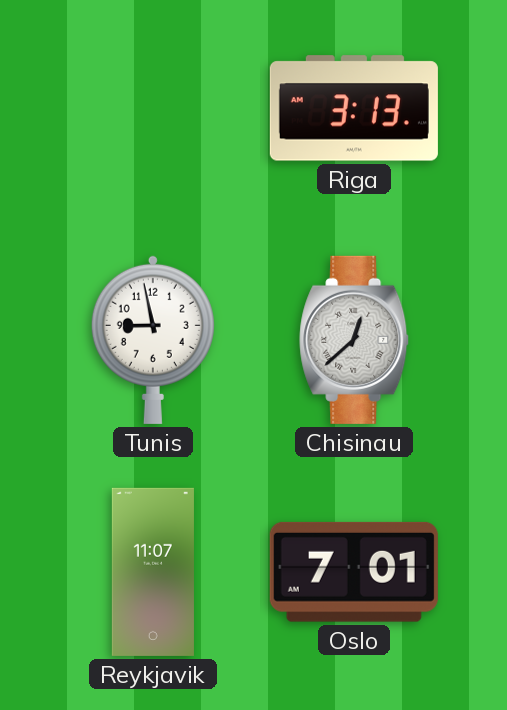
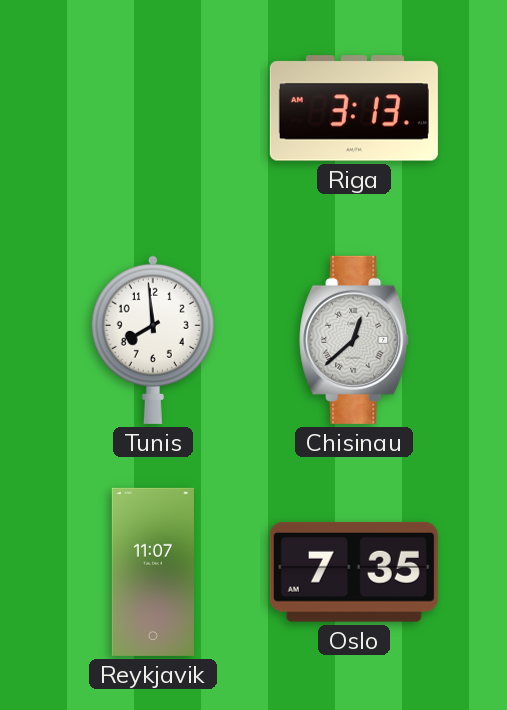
Tunis: 8:58 -> 7:59 (153, 339)
Oslo: 7:01 -> 7:35 (354, 572)
